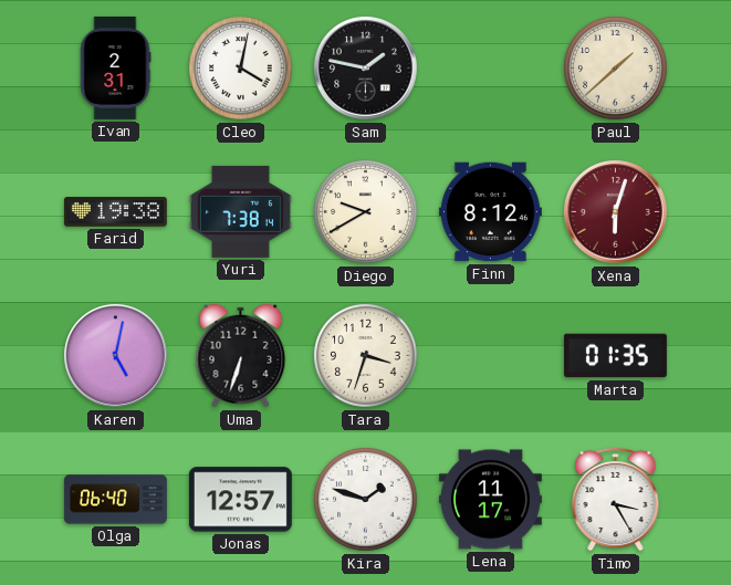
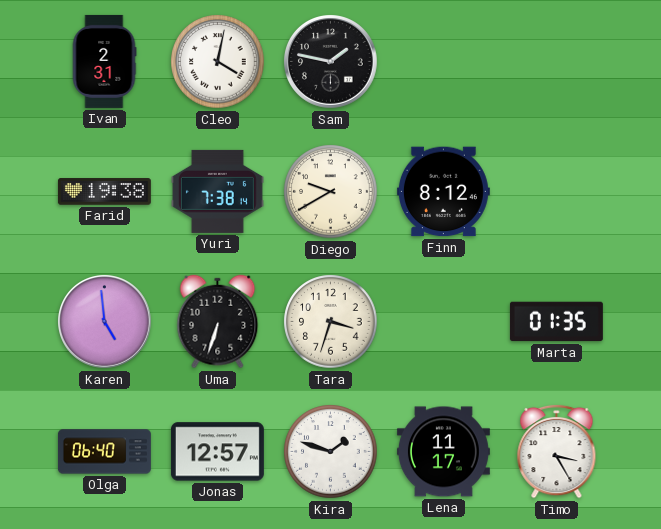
Paul: 1:38 -> none (616, 69)
Xena: 6:03 -> none (616, 212)
Karen: 5:02 -> 4:59 (105, 322)
